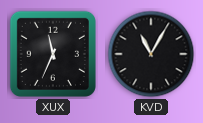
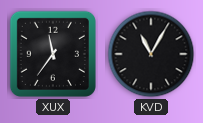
XUX: 11:34 -> 11:36 (53, 54)
